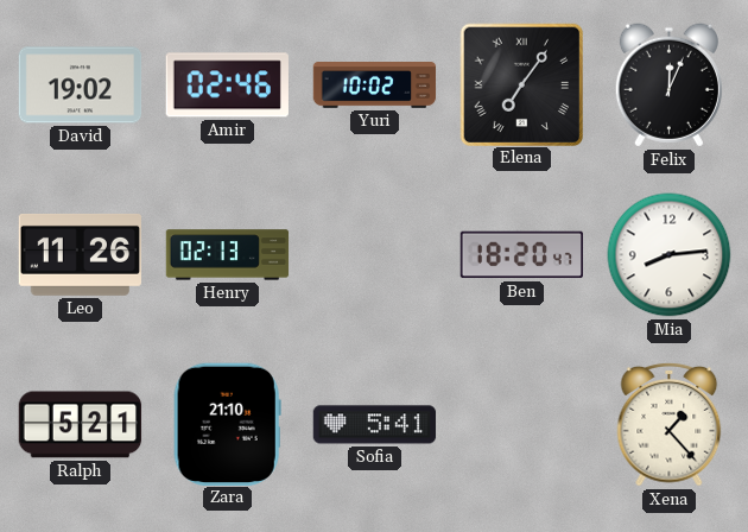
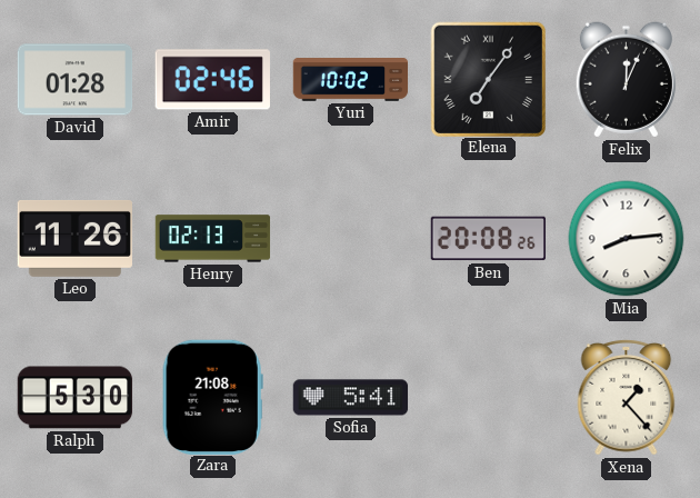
David: 19:02 -> 01:28 (76, 80)
Ben: 18:20 -> 20:08 (488, 239)
Ralph: 5:21 -> 5:30 (76, 398)
Zara: 21:10 -> 21:08 (212, 397)
